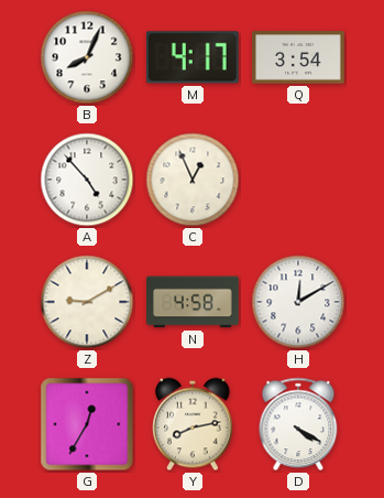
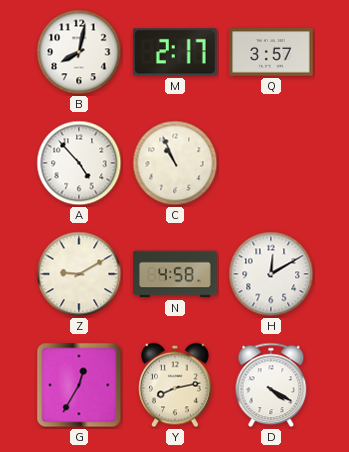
B: 8:04 -> 8:02 (79, 52)
M: 4:17 -> 2:17 (175, 52)
Q: 3:54 -> 3:57 (271, 52)
C: 12:56 -> 10:56 (175, 163)
